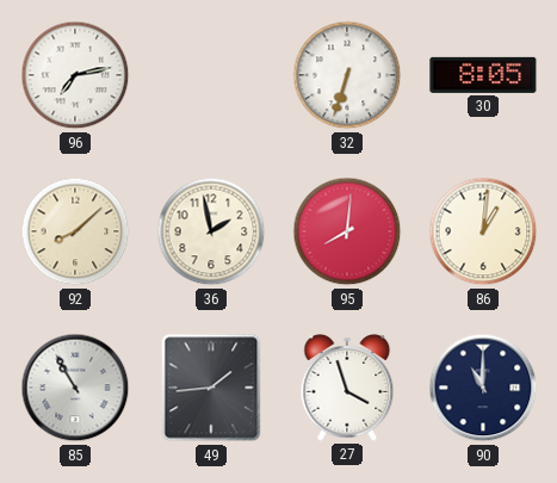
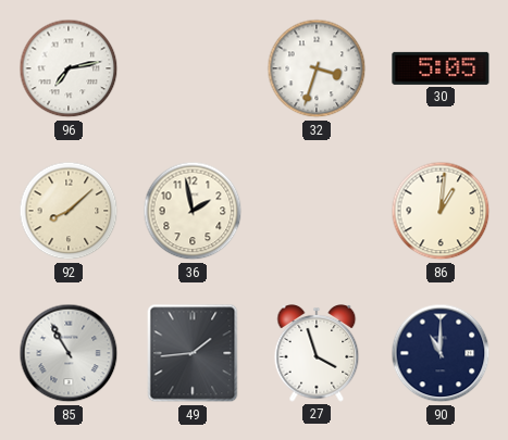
32: 6:33 -> 3:33 (317, 68)
30: 8:05 -> 5:05 (441, 68)
95: 8:01 -> none (347, 231)
